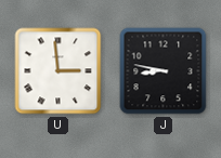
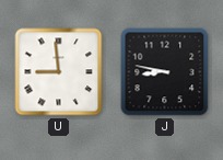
U: 2:59 -> 8:59 (59, 72)
